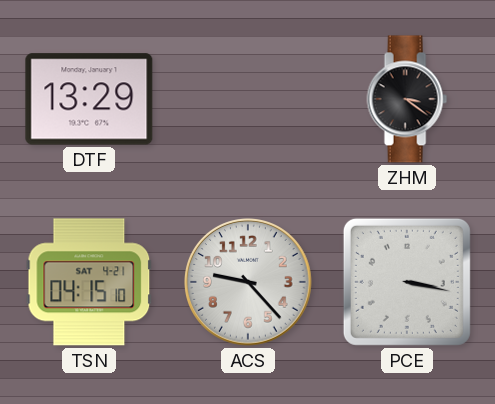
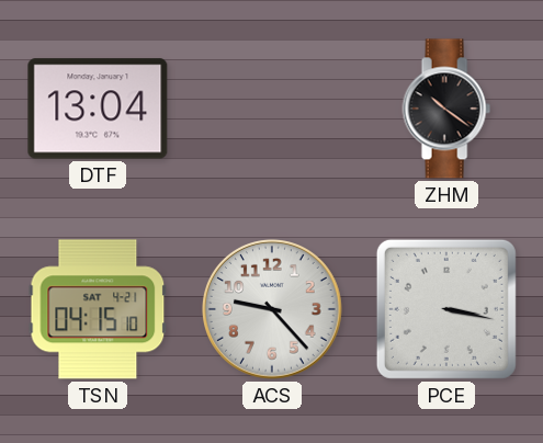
DTF: 13:29 -> 13:04 (98, 109)
ZHM: 3:21 -> 10:21 (446, 109)
